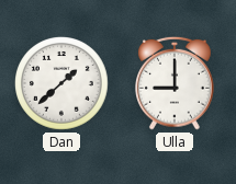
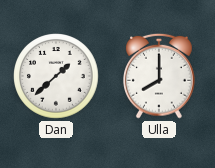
Ulla: 9:00 -> 8:00 (160, 76)
